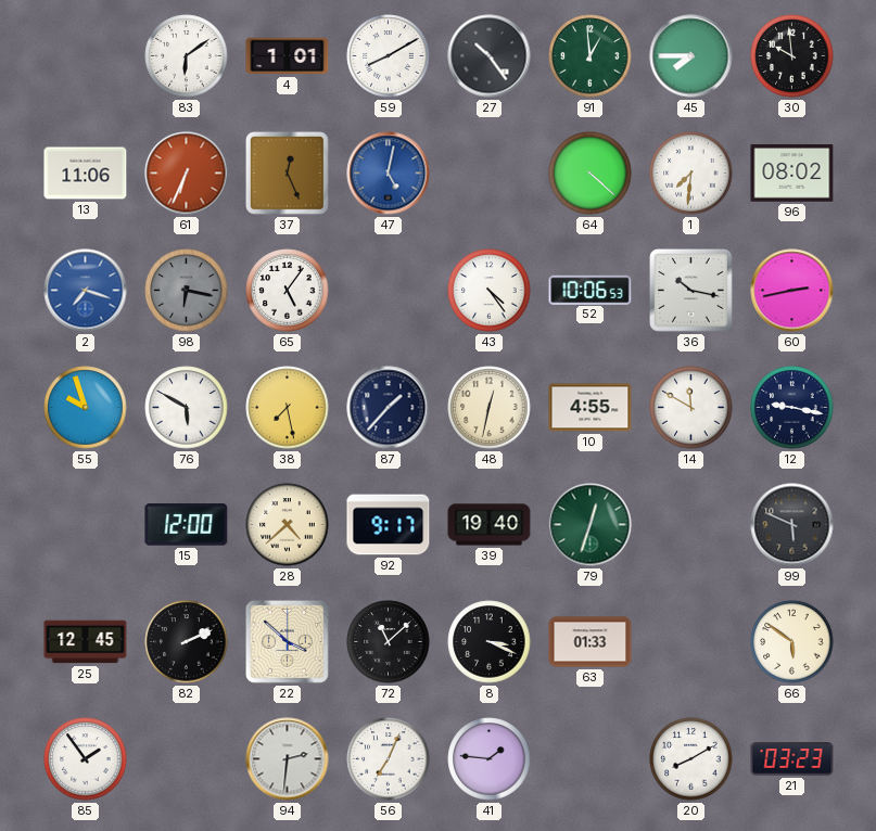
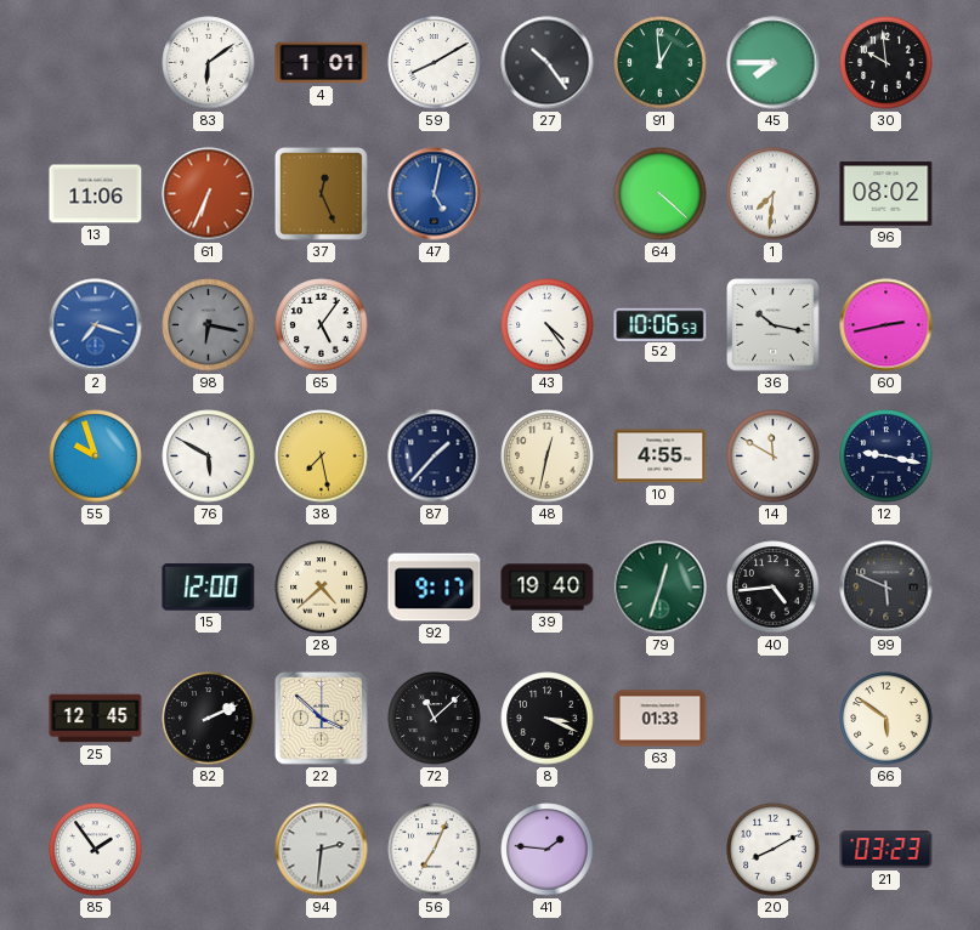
40: none -> 4:44 (774, 588)
